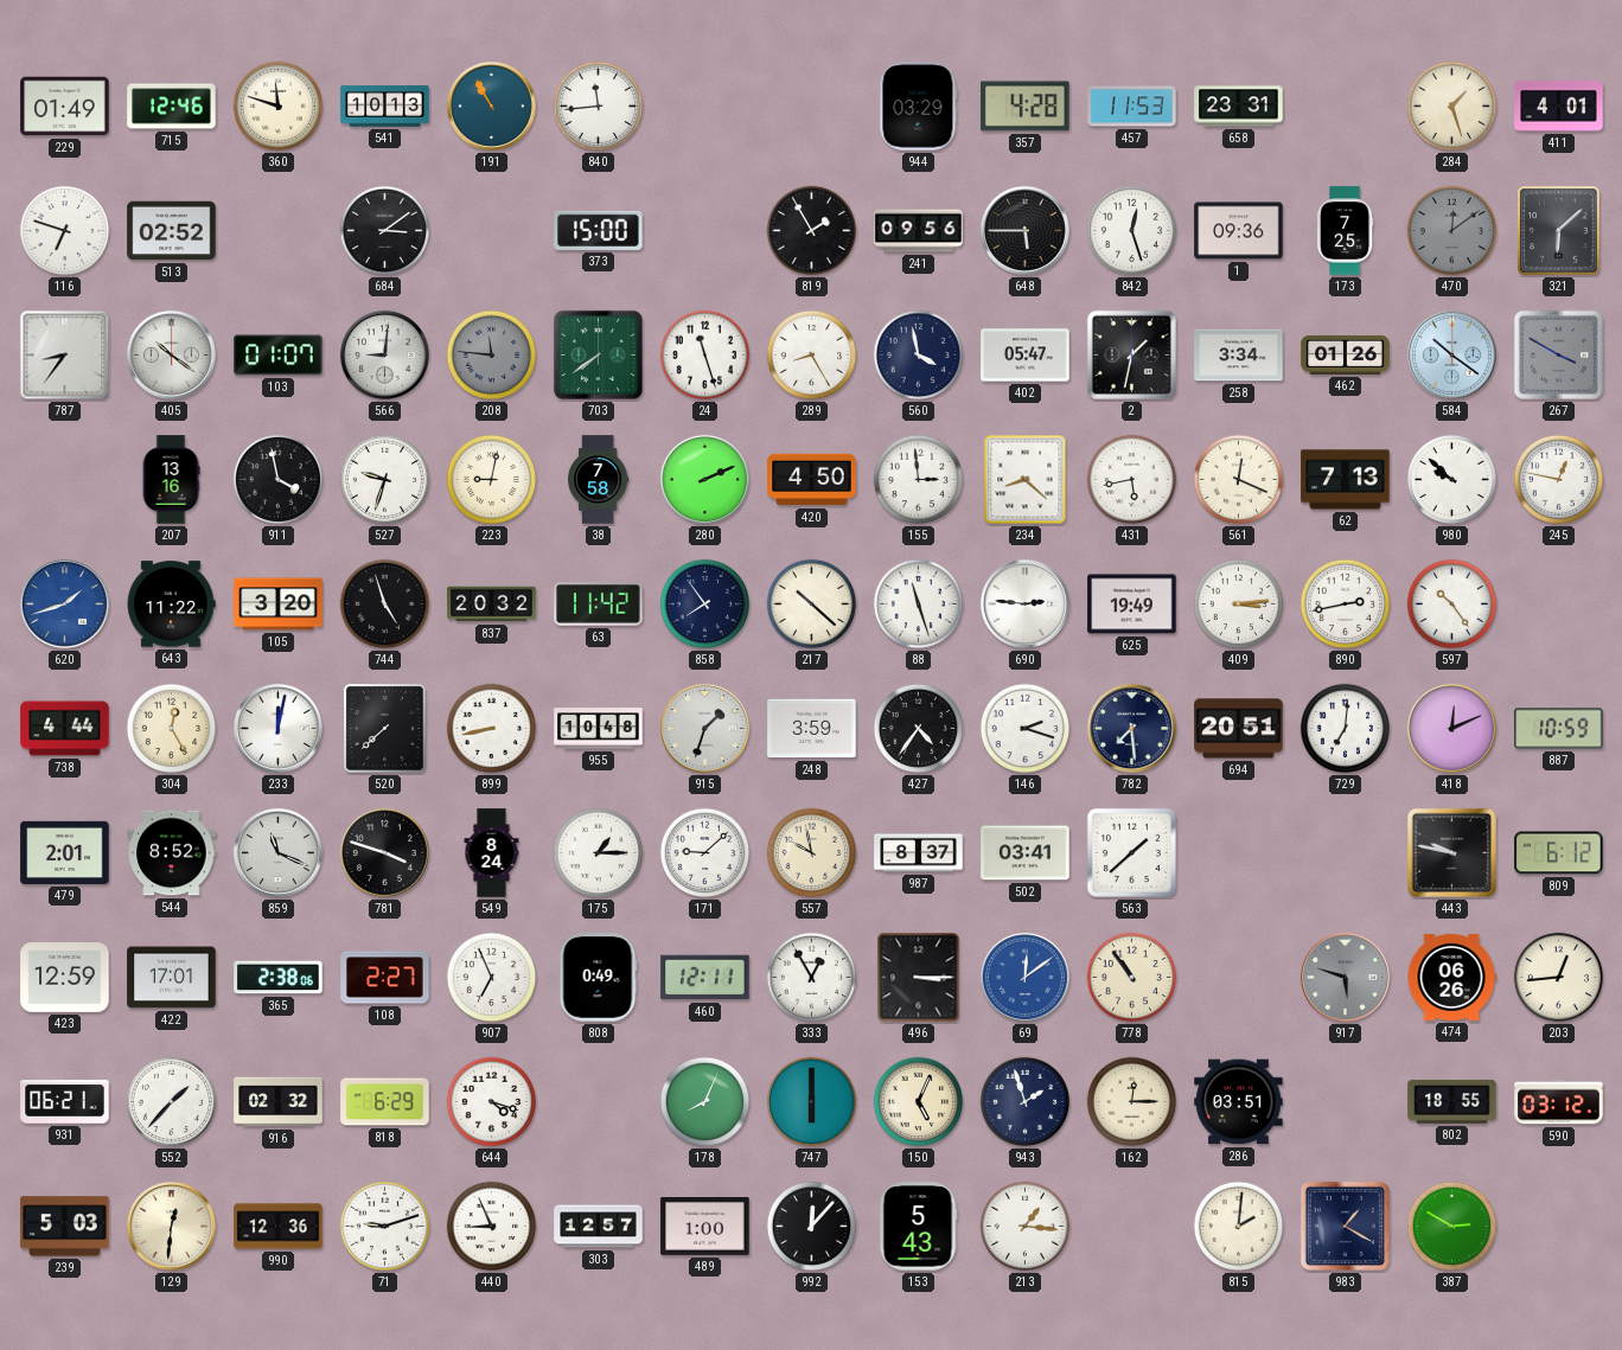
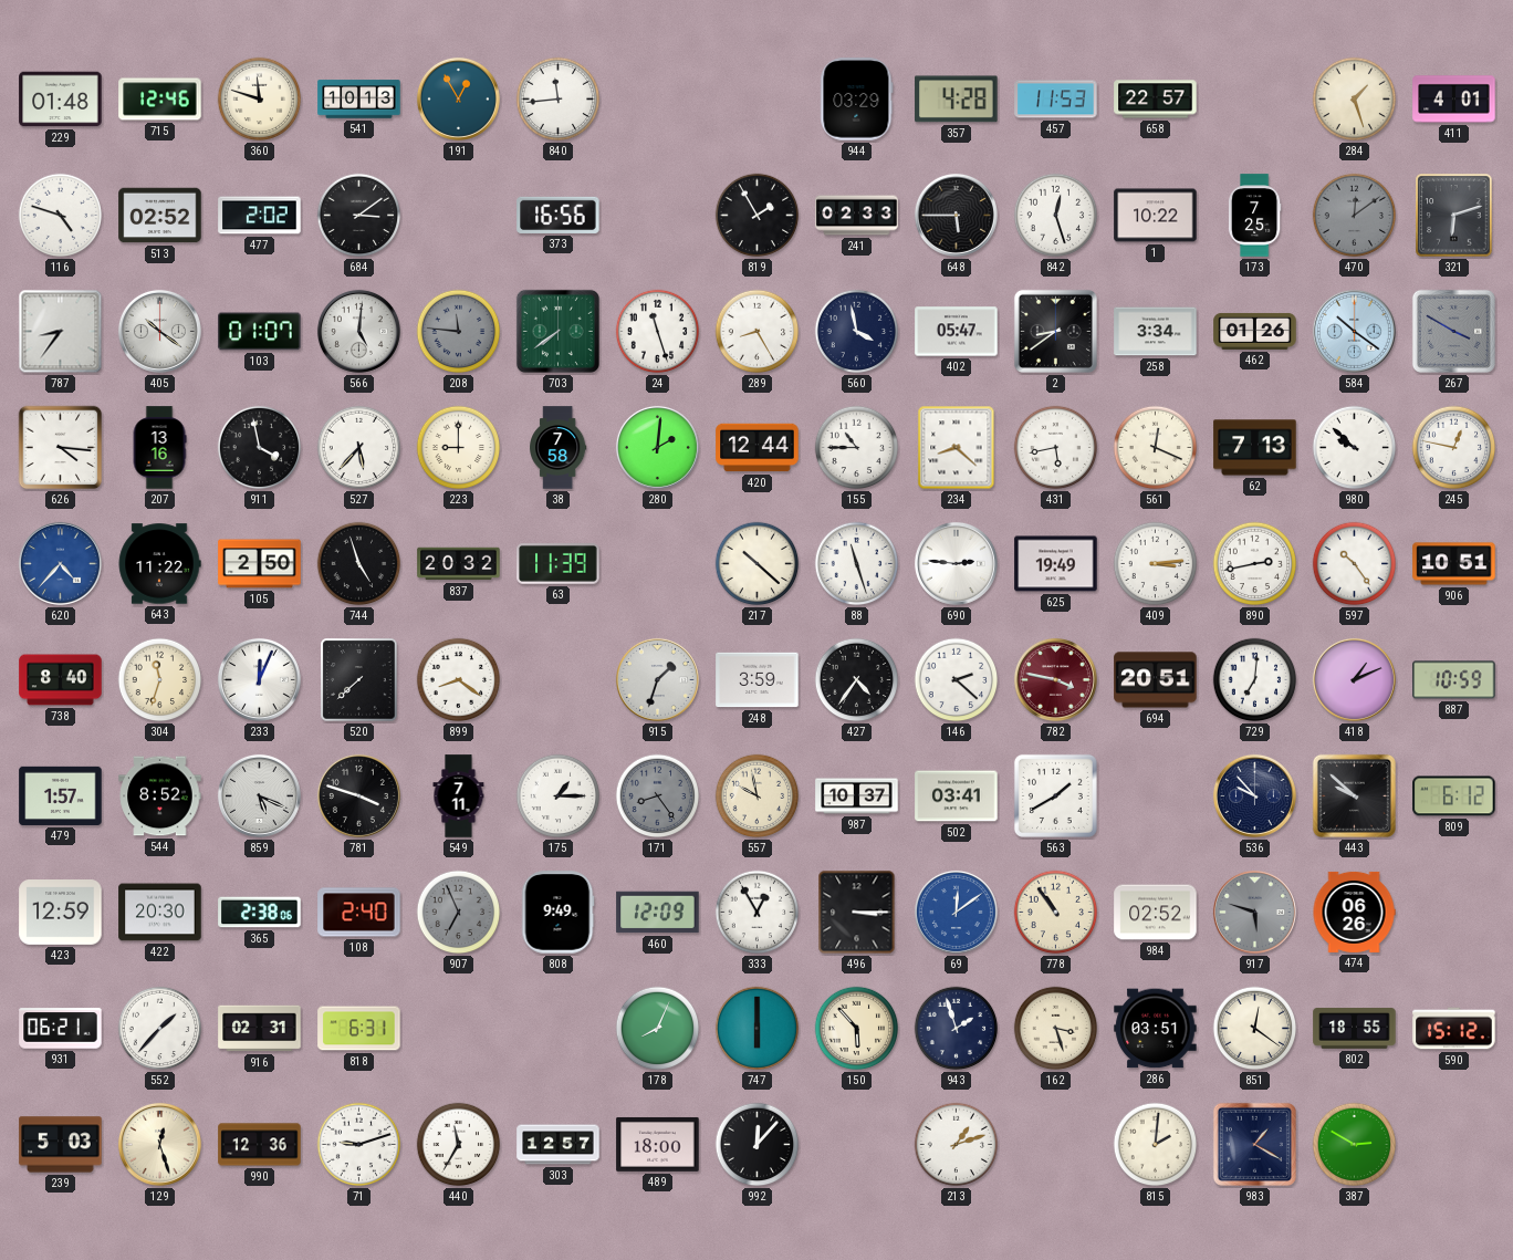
229: 01:49 -> 01:48 (61, 100)
191: 10:55 -> 12:55 (458, 98)
658: 23:31 -> 22:57 (1156, 100)
116: 6:48 -> 4:48 (61, 216)
477: none -> 2:02 (260, 216)
373: 15:00 -> 16:56 (559, 215)
241: 09:56 -> 02:33 (857, 216)
1: 09:36 -> 10:22 (1156, 216)
321: 6:08 -> 6:12 (1454, 216)
566: 9:01 -> 5:01 (358, 331)
2: 1:32 -> 8:39 (1055, 331)
626: none -> 4:16 (61, 448)
527: 9:33 -> 5:37 (359, 448)
223: 9:02 -> 9:00 (459, 448)
280: 2:11 -> 2:01 (657, 447)
420: 4:50 -> 12:44 (758, 448)
155: 2:59 -> 10:45 (857, 448)
620: 1:42 -> 4:37 (60, 563)
105: 3:20 -> 2:50 (260, 564)
63: 11:42 -> 11:39 (559, 564)
858: 7:54 -> none (705, 604)
906: none -> 10:51 (1454, 564)
738: 4:44 -> 8:40 (61, 680)
304: 12:25 -> 11:33 (160, 680)
233: 12:02 -> 12:04 (259, 679)
899: 8:43 -> 8:21 (459, 680)
955: 10:48 -> none (599, 729)
146: 2:18 -> 2:22 (957, 680)
782: 7:29 -> 3:47 (1055, 679)
782 dial: navy -> burgundy (1055, 679)
418: 12:11 -> 1:11 (1354, 679)
479: 2:01 -> 1:57 (61, 795)
859: 11:19 -> 5:19 (259, 795)
549: 8:24 -> 7:11 (459, 796)
171: 9:08 -> 8:24 (658, 796)
171 dial: white -> grey (658, 796)
987: 8:37 -> 10:37 (857, 796)
563: 1:38 -> 1:40 (1055, 795)
536: none -> 9:53 (1254, 795)
443: 9:47 -> 9:52 (1354, 795)
422: 17:01 -> 20:30 (160, 913)
108: 2:27 -> 2:40 (359, 913)
907 dial: white -> grey (459, 913)
808: 0:49 -> 9:49 (557, 913)
460: 12:11 -> 12:09 (658, 913)
984: none -> 02:52 (1156, 913)
203: 12:44 -> none (1559, 978)
916: 02:32 -> 02:31 (260, 1029)
818: 6:29 -> 6:31 (359, 1029)
644: 4:18 -> none (492, 1102)
150: 5:04 -> 5:53 (857, 1029)
162: 12:15 -> 3:27 (1056, 1029)
851: none -> 12:21 (1255, 1029)
590: 03:12 -> 15:12 (1454, 1029)
129: 12:31 -> 12:27 (159, 1144)
440: 8:56 -> 11:35 (459, 1145)
489: 1:00 -> 18:00 (658, 1144)
153: 5:43 -> none (918, 1227)
213: 1:16 -> 1:12 (957, 1145)
